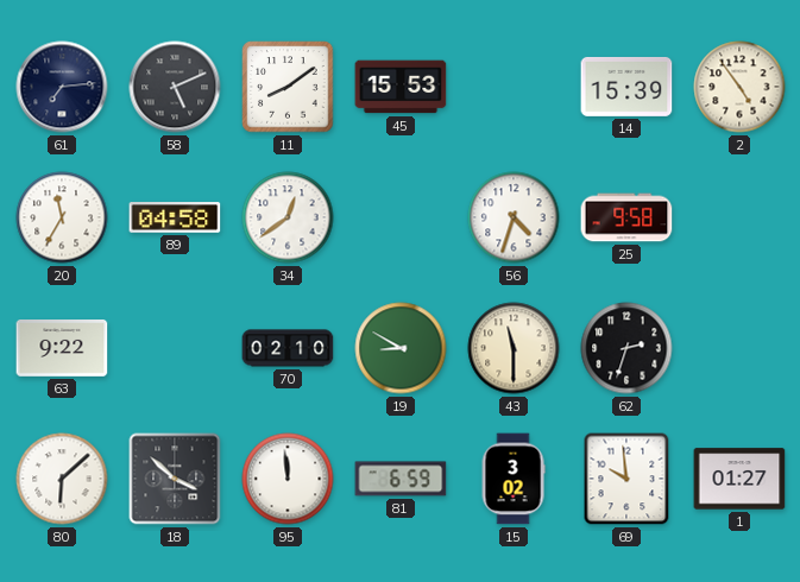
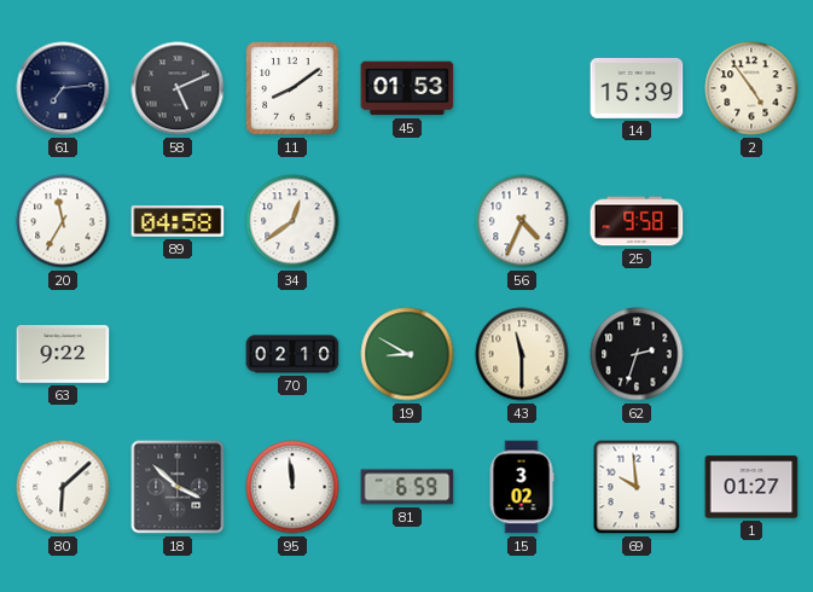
45: 15:53 -> 01:53 (407, 88)
56: 4:33 -> 4:34 (522, 221)
